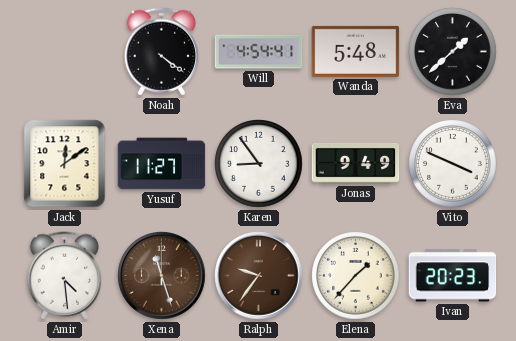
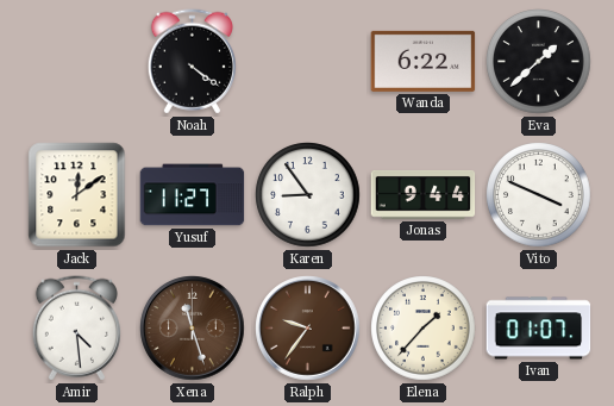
Will: 4:54 -> none (259, 52)
Wanda: 5:48 -> 6:22 (424, 61)
Jonas: 9:49 -> 9:44 (424, 195)
Ivan: 20:23 -> 01:07 (539, 329)
